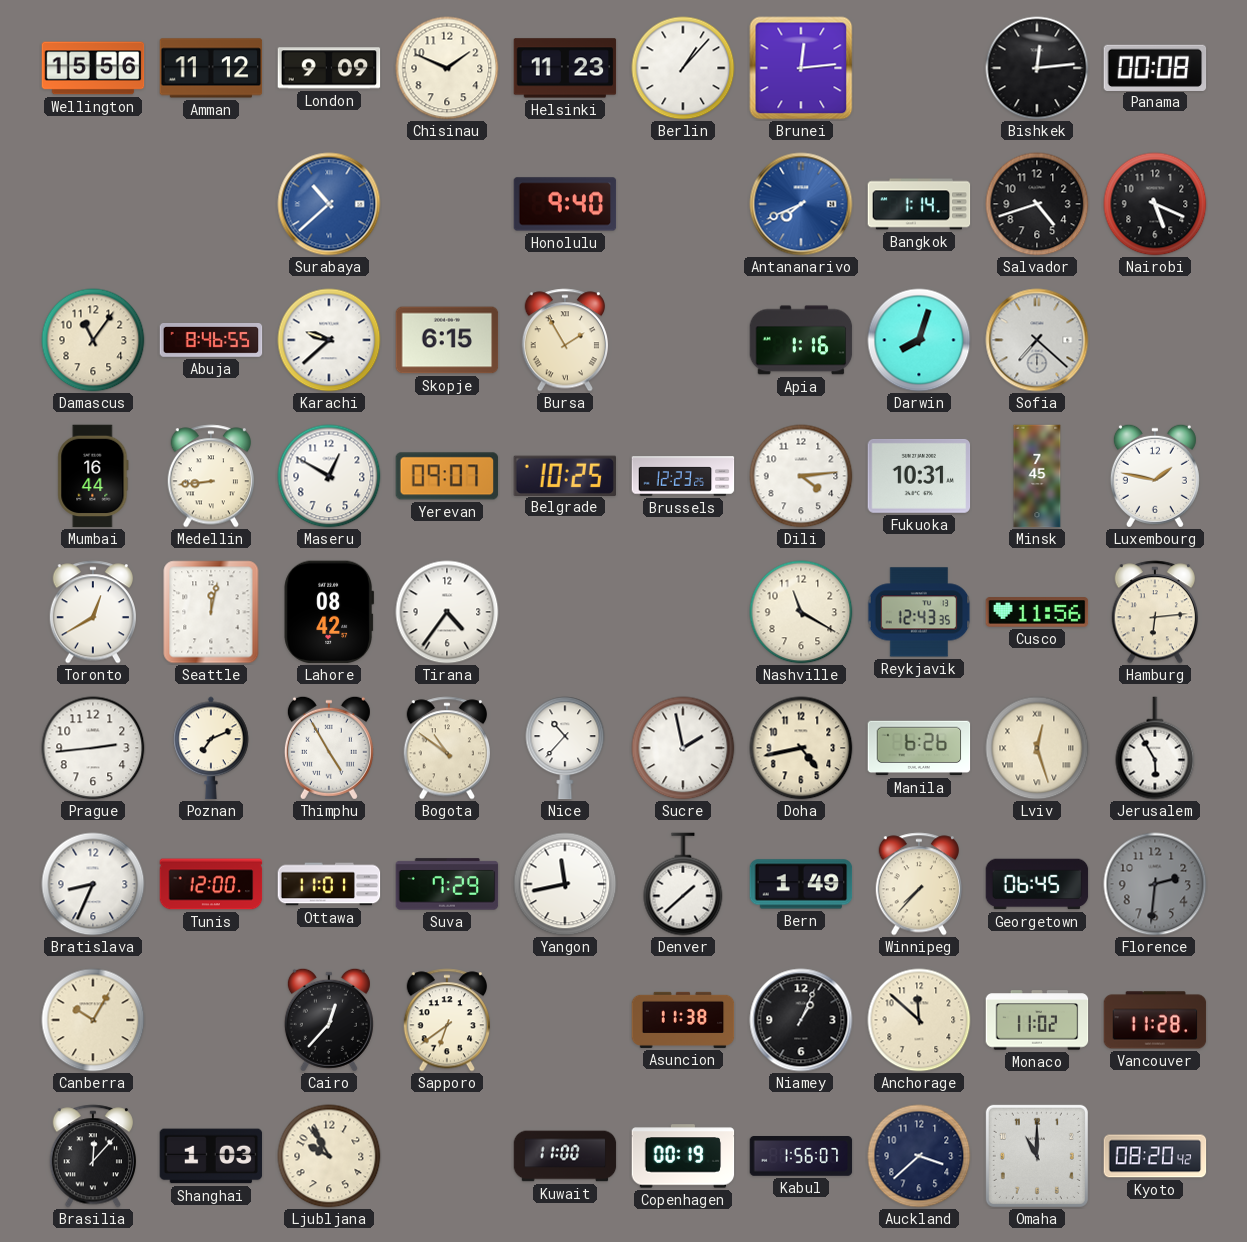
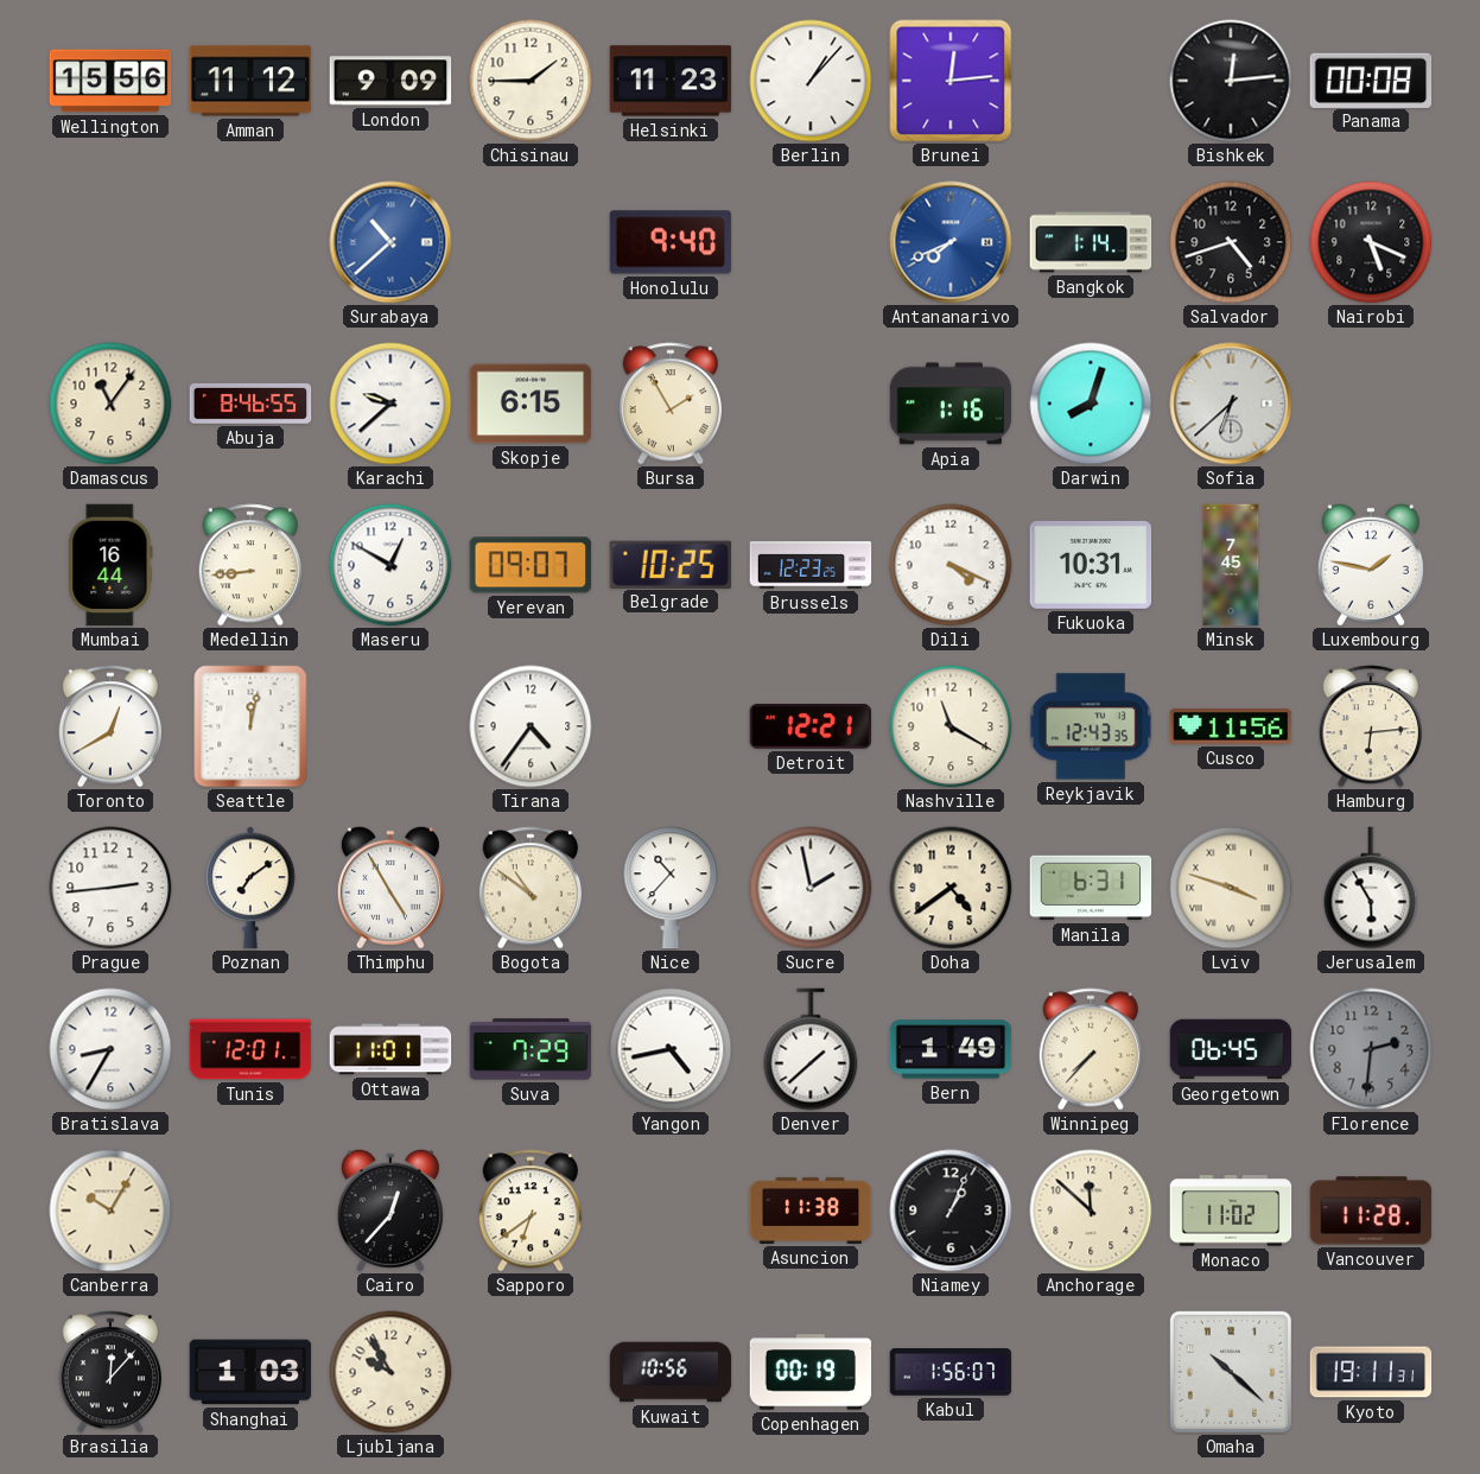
Chisinau: 1:49 -> 1:45 (531, 81)
Sofia: 7:22 -> 6:38 (1231, 404)
Dili: 4:14 -> 4:19 (951, 565)
Lahore: 08:42 -> none (329, 612)
Detroit: none -> 12:21 (811, 728)
Poznan: 7:11 -> 7:09 (250, 888)
Doha: 4:43 -> 4:39 (951, 888)
Manila: 6:26 -> 6:31 (1091, 888)
Lviv: 12:27 -> 3:48 (1231, 888)
Bratislava: 8:34 -> 8:35 (110, 1049)
Tunis: 12:00 -> 12:01 (250, 1049)
Yangon: 11:43 -> 4:43 (671, 1049)
Kuwait: 11:00 -> 10:56 (671, 1372)
Auckland: 3:38 -> none (919, 1156)
Omaha: 11:00 -> 10:22 (1231, 1372)
Kyoto: 08:20 -> 19:11 (1371, 1372)
